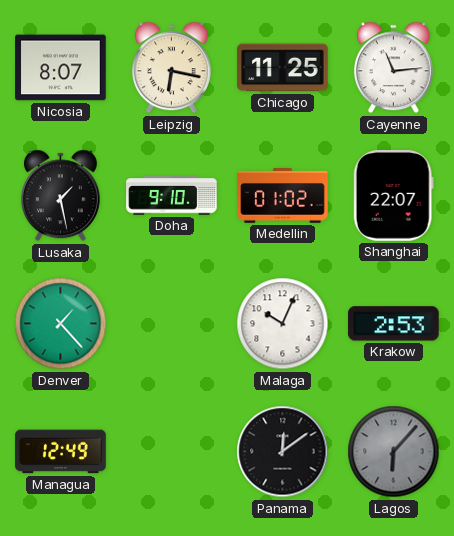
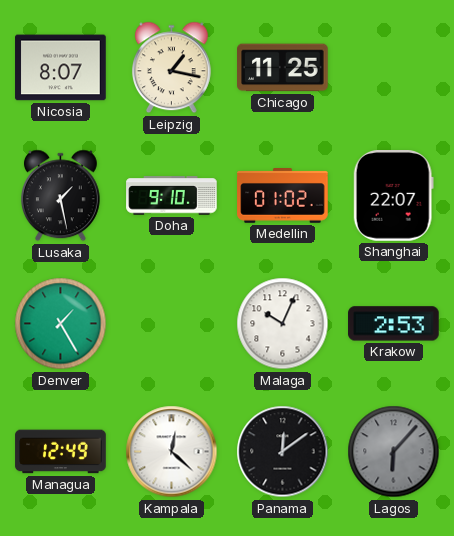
Leipzig: 6:17 -> 1:17 (171, 68)
Cayenne: 11:14 -> none (393, 68)
Denver: 1:23 -> 1:25 (61, 324)
Kampala: none -> 12:22 (172, 452)
